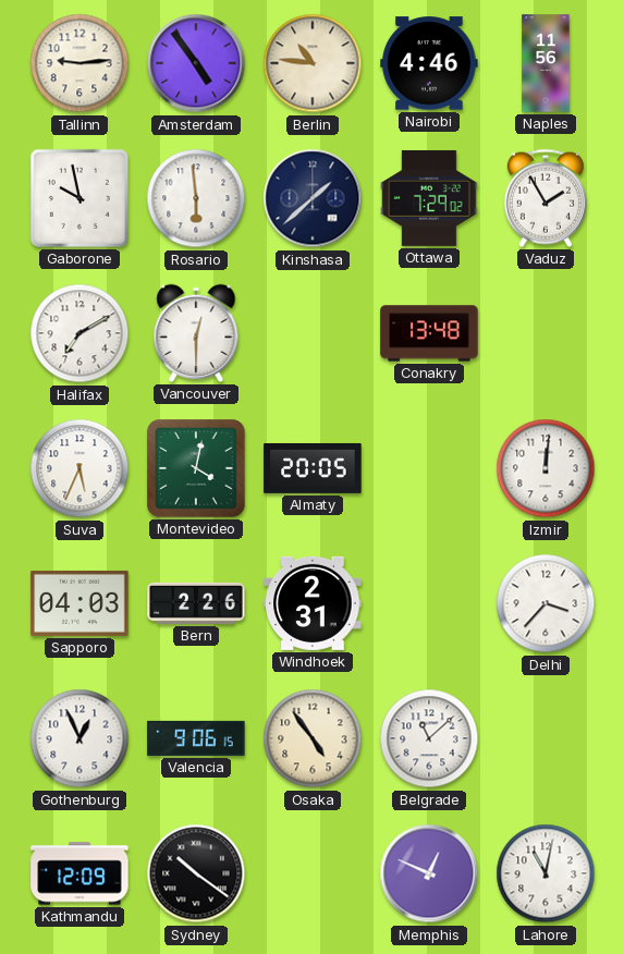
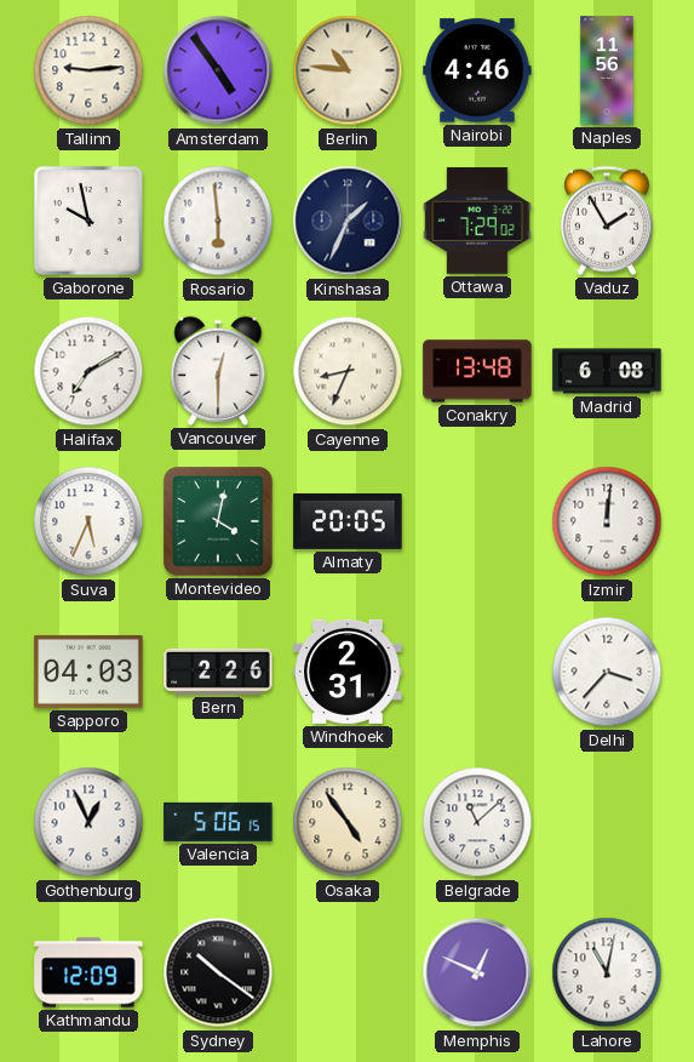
Kinshasa: 1:38 -> 1:34 (348, 221)
Cayenne: none -> 8:34 (348, 371)
Madrid: none -> 6:08 (607, 371)
Valencia: 9:06 -> 5:06 (218, 822)
